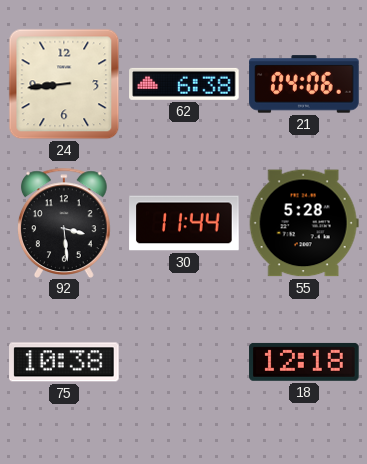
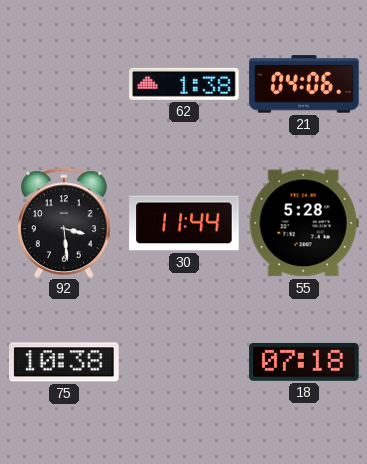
24: 8:44 -> none (64, 84)
62: 6:38 -> 1:38 (184, 84)
18: 12:18 -> 07:18 (304, 362)
